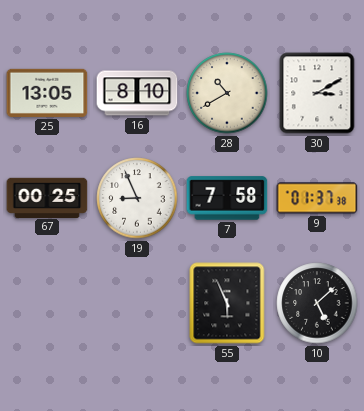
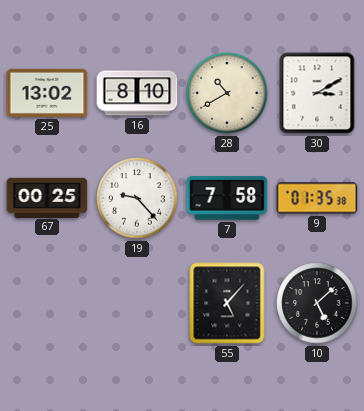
25: 13:05 -> 13:02 (47, 93)
19: 8:56 -> 9:23 (137, 198)
9: 01:37 -> 01:35 (317, 198)
55: 5:56 -> 5:07 (227, 303)
